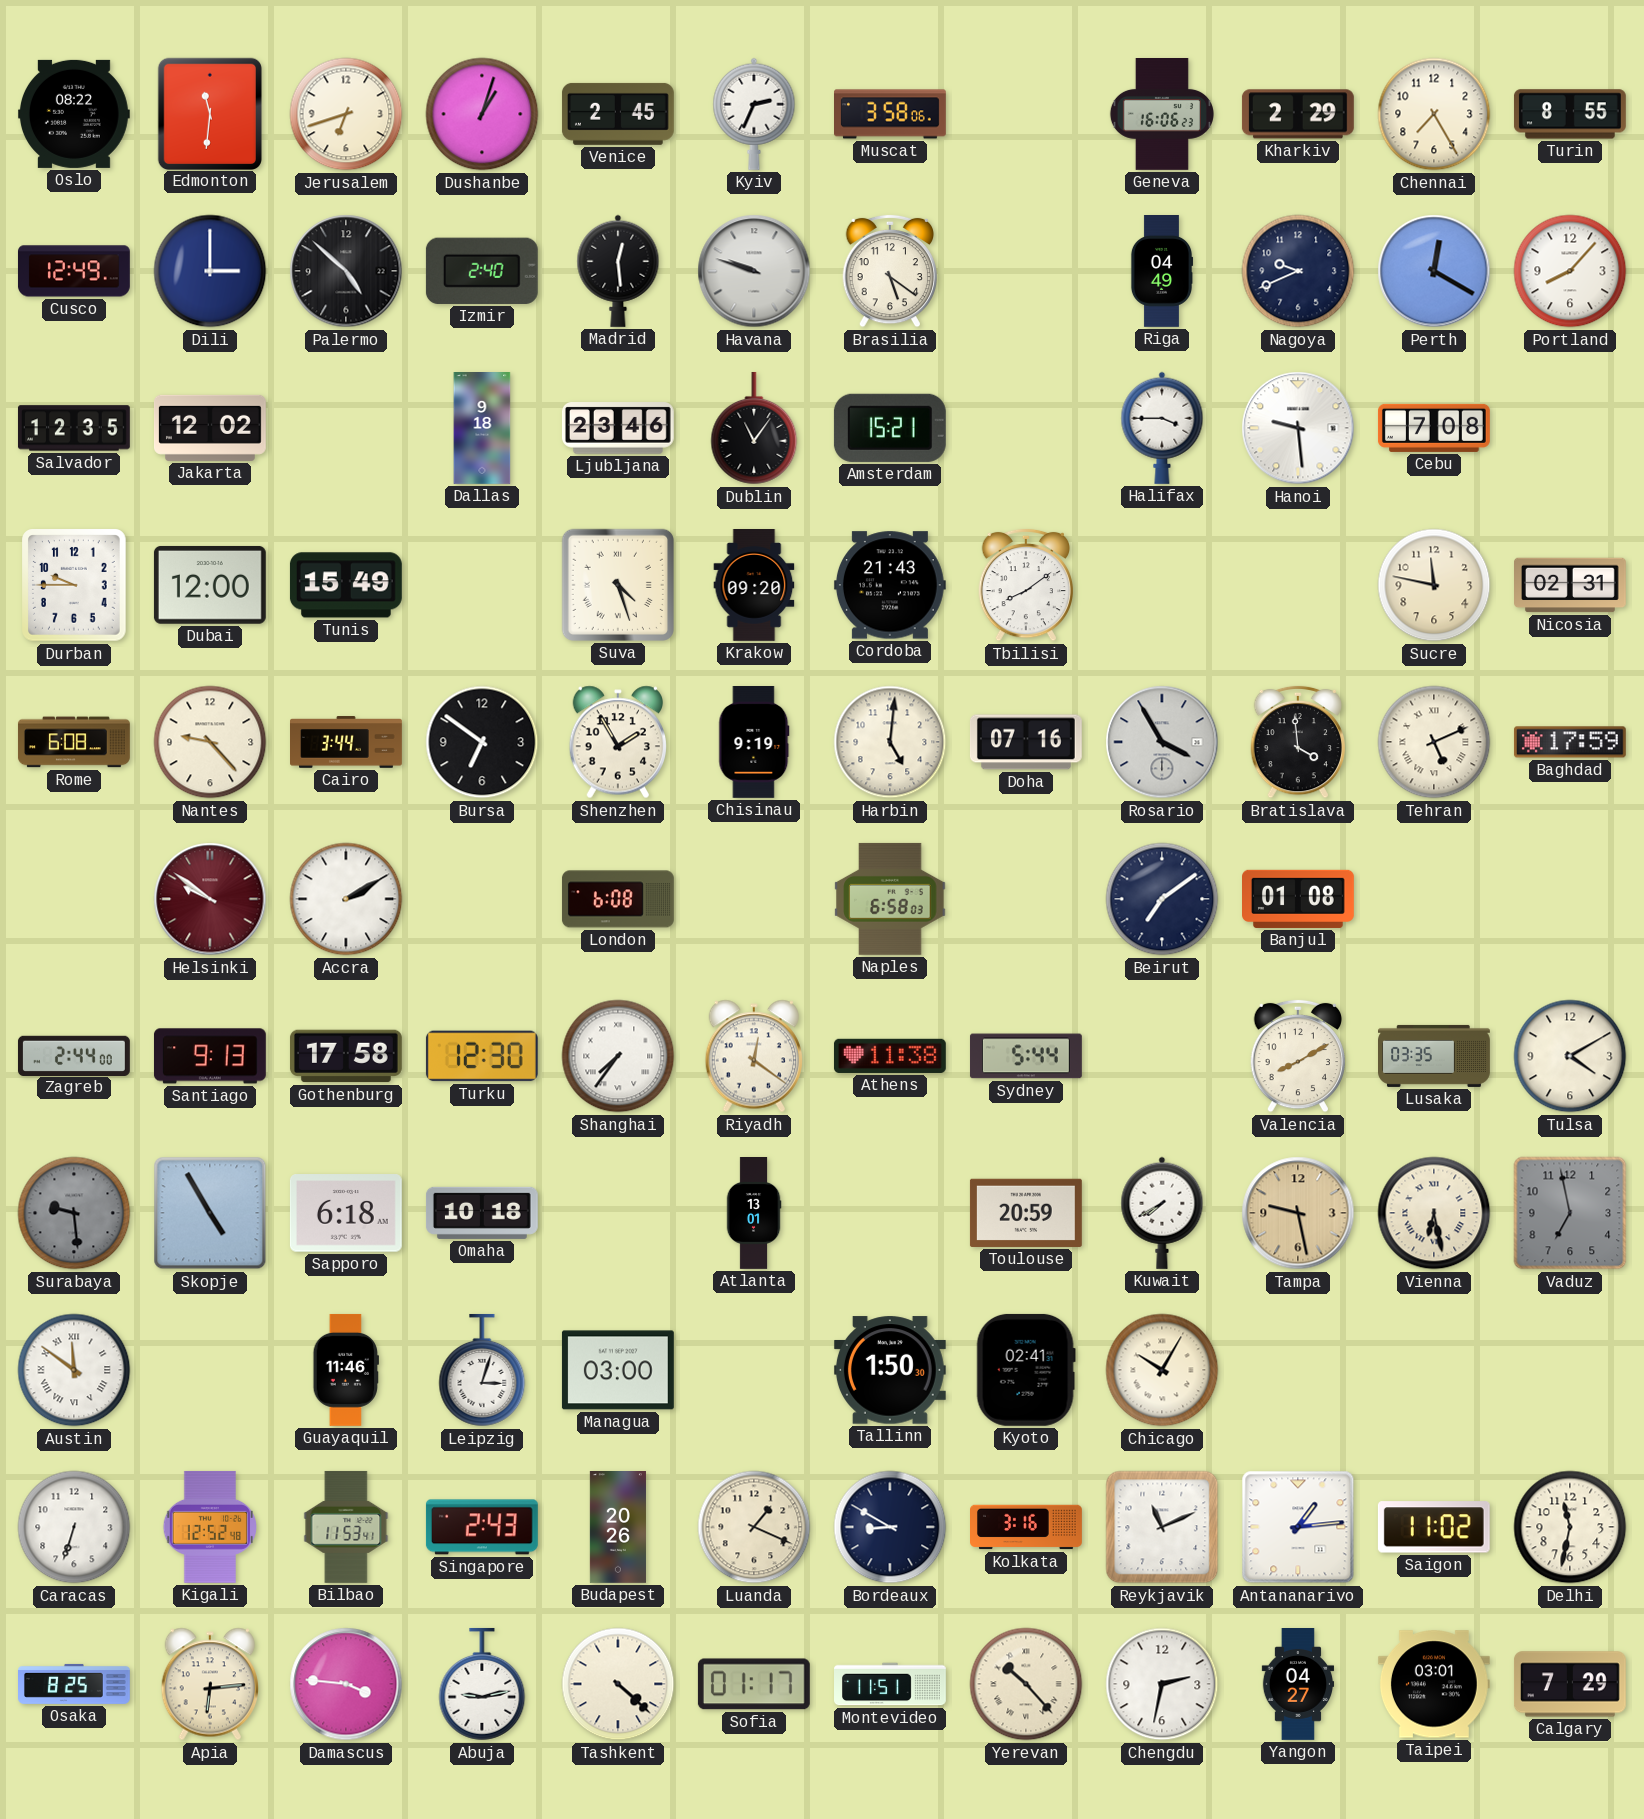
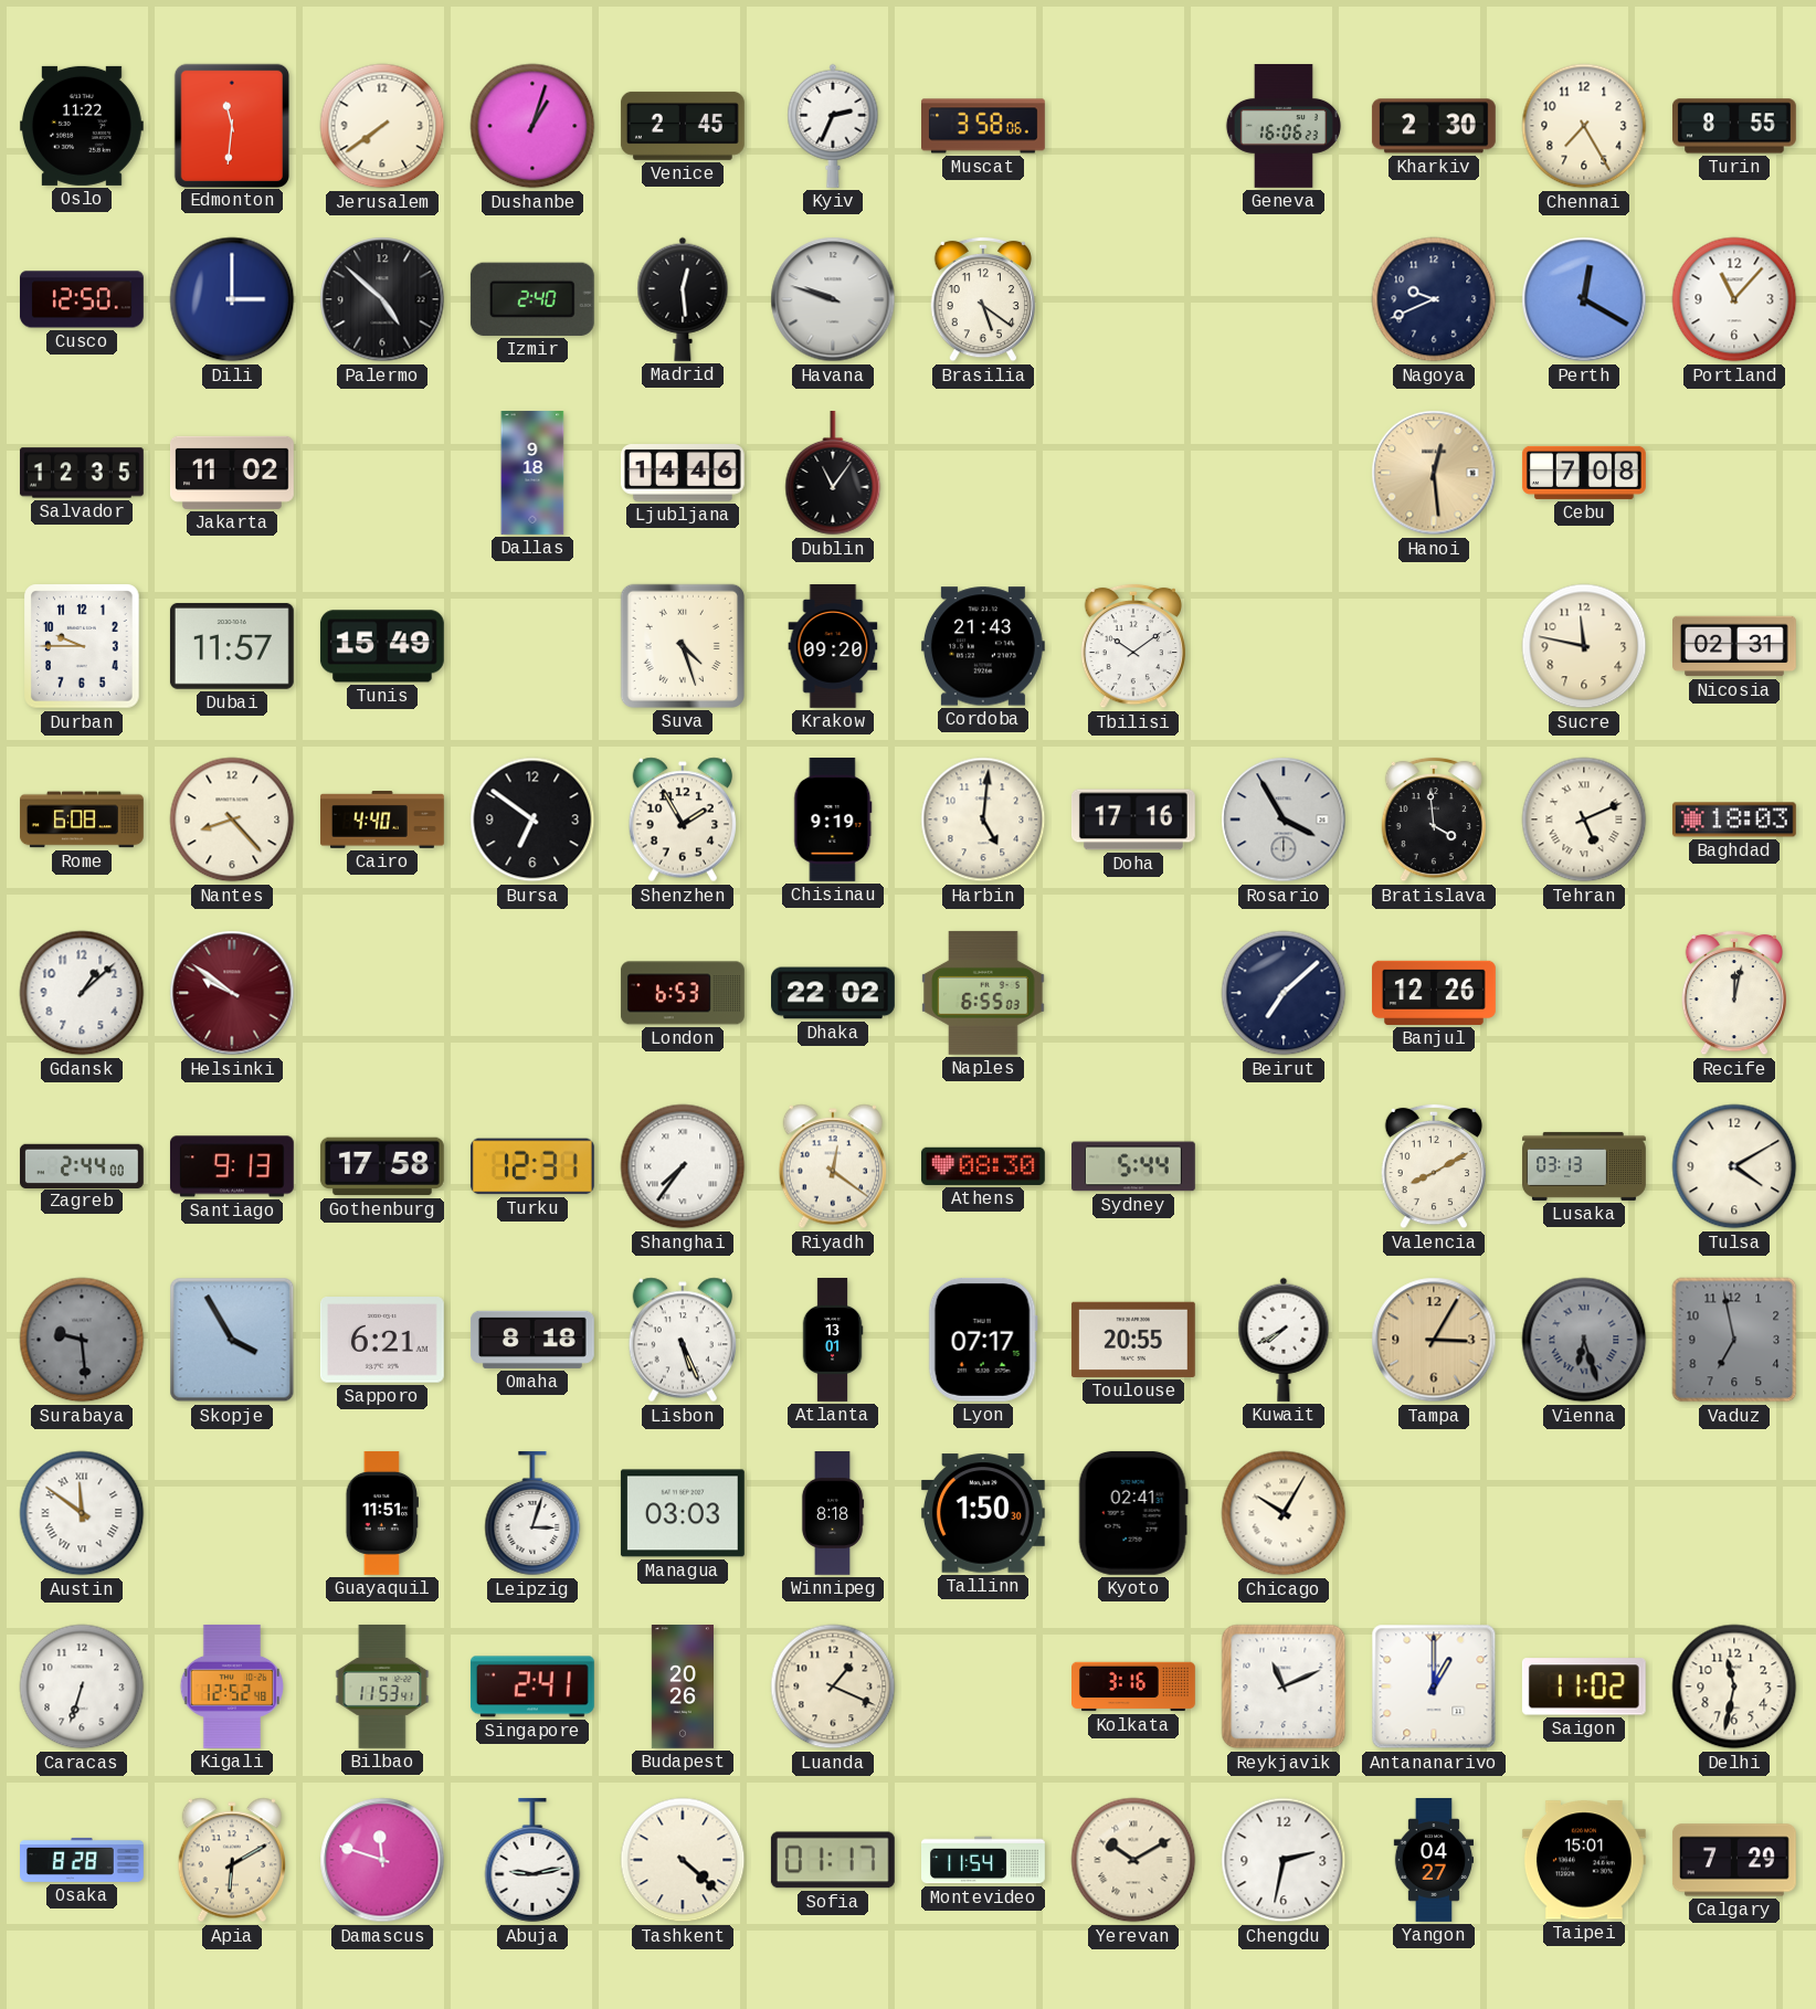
Oslo: 08:22 -> 11:22 (82, 126)
Jerusalem: 6:42 -> 7:39 (382, 126)
Kharkiv: 2:29 -> 2:30 (1434, 126)
Cusco: 12:49 -> 12:50 (82, 299)
Riga: 04:49 -> none (1162, 272)
Portland: 8:07 -> 11:07 (1734, 299)
Jakarta: 12:02 -> 11:02 (233, 473)
Ljubljana: 23:46 -> 14:46 (683, 474)
Amsterdam: 15:21 -> none (890, 428)
Halifax: 3:45 -> none (1162, 428)
Hanoi: 9:29 -> 12:29 (1434, 473)
Hanoi dial: white -> champagne (1434, 473)
Dubai: 12:00 -> 11:57 (232, 646)
Tbilisi: 8:09 -> 10:09 (1132, 646)
Nantes: 9:23 -> 8:23 (232, 820)
Cairo: 3:44 -> 4:40 (383, 820)
Doha: 07:16 -> 17:16 (1133, 820)
Baghdad: 17:59 -> 18:03 (1734, 820)
Gdansk: none -> 1:08 (82, 993)
Accra: 2:10 -> none (346, 899)
London: 6:08 -> 6:53 (683, 993)
Dhaka: none -> 22:02 (834, 993)
Naples: 6:58 -> 6:55 (983, 993)
Beirut: 7:09 -> 7:08 (1284, 993)
Banjul: 01:08 -> 12:26 (1435, 993)
Recife: none -> 12:02 (1733, 993)
Turku: 12:30 -> 12:31 (532, 1166)
Athens: 11:38 -> 08:30 (983, 1166)
Lusaka: 03:35 -> 03:13 (1585, 1166)
Skopje: 4:55 -> 3:55 (232, 1340)
Sapporo: 6:18 -> 6:21 (382, 1340)
Omaha: 10:18 -> 8:18 (532, 1340)
Lisbon: none -> 5:26 (682, 1340)
Lyon: none -> 07:17 (983, 1340)
Toulouse: 20:59 -> 20:55 (1133, 1340)
Tampa: 9:28 -> 3:05 (1434, 1340)
Vienna: 6:28 -> 6:27 (1584, 1340)
Vienna dial: cream -> grey (1584, 1340)
Guayaquil: 11:46 -> 11:51 (382, 1513)
Managua: 03:00 -> 03:03 (683, 1513)
Winnipeg: none -> 8:18 (833, 1514)
Singapore: 2:43 -> 2:41 (532, 1686)
Bordeaux: 8:50 -> none (890, 1527)
Antananarivo: 1:14 -> 1:00 (1434, 1686)
Osaka: 8:25 -> 8:28 (83, 1860)
Apia: 6:14 -> 6:10 (231, 1860)
Damascus: 3:46 -> 11:48 (382, 1860)
Montevideo: 11:51 -> 11:54 (984, 1860)
Yerevan: 10:23 -> 10:10 (1133, 1860)
Taipei: 03:01 -> 15:01 (1584, 1860)
